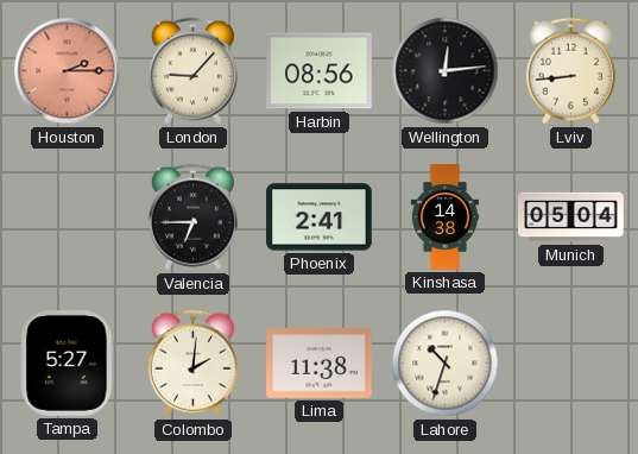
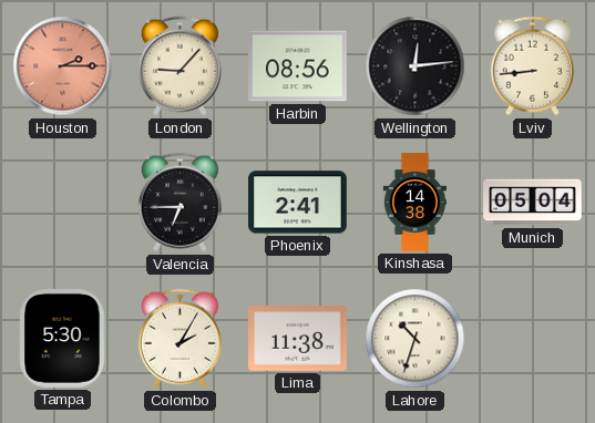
Tampa: 5:27 -> 5:30 (63, 339)
Colombo: 2:01 -> 2:05 (179, 339)
